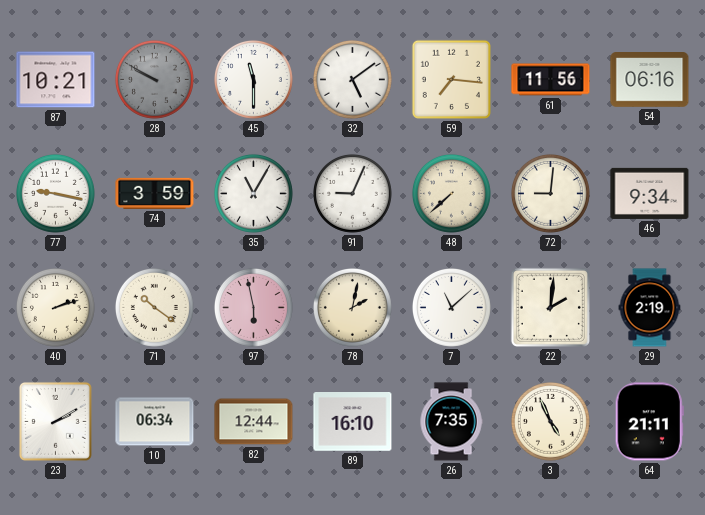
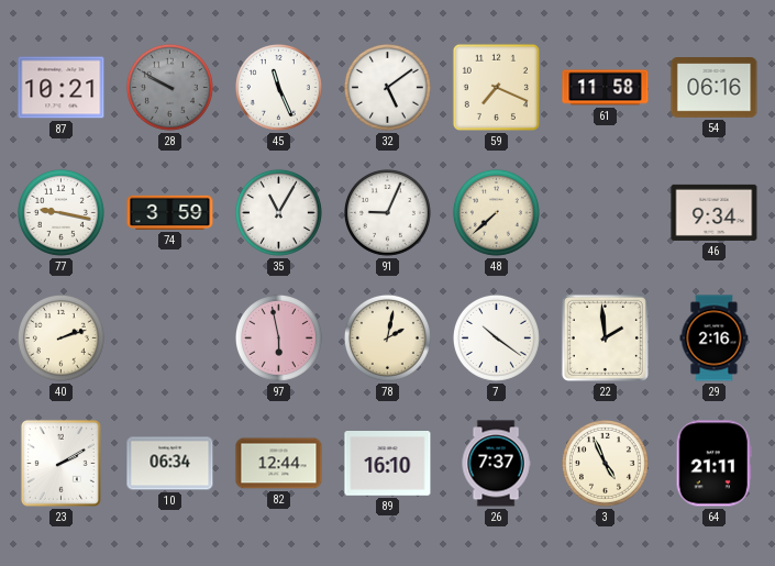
45: 11:30 -> 11:26 (278, 87)
59: 7:16 -> 7:19 (496, 87)
61: 11:56 -> 11:58 (606, 88)
72: 9:01 -> none (550, 193)
71: 10:21 -> none (154, 307)
7: 11:08 -> 10:21 (496, 337)
22: 2:01 -> 1:59 (605, 337)
29: 2:19 -> 2:16 (715, 339)
26: 7:35 -> 7:37 (496, 464)
